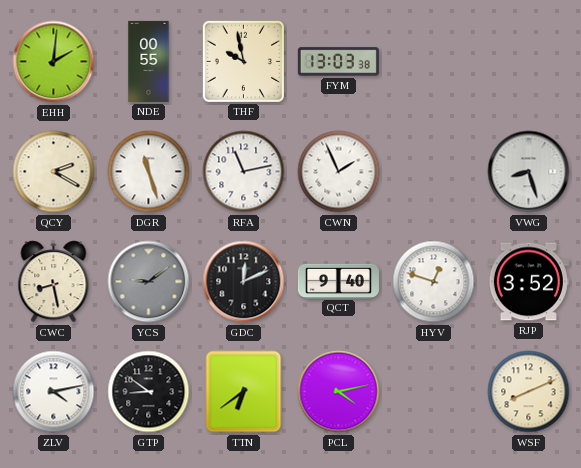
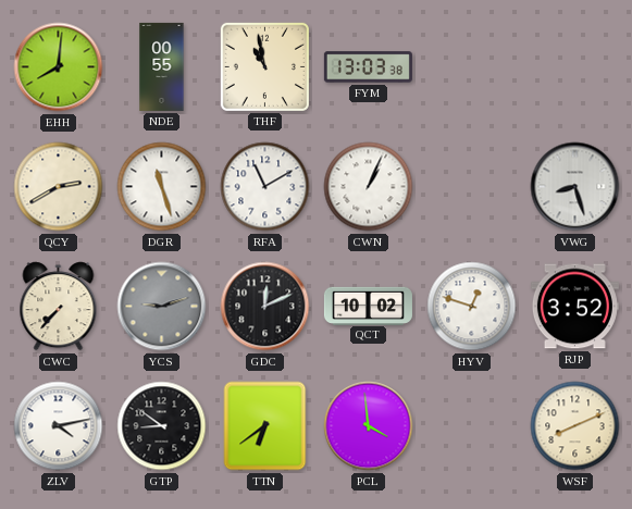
EHH: 2:01 -> 8:01 (59, 67)
THF: 9:58 -> 10:58 (264, 66)
QCY: 2:20 -> 2:40 (59, 187)
RFA: 11:13 -> 11:10 (265, 187)
CWN: 1:56 -> 1:04 (369, 187)
CWC: 8:28 -> 7:37 (59, 307)
YCS: 9:09 -> 9:12 (162, 307)
QCT: 9:40 -> 10:02 (368, 306)
PCL: 4:13 -> 3:59 (369, 426)
